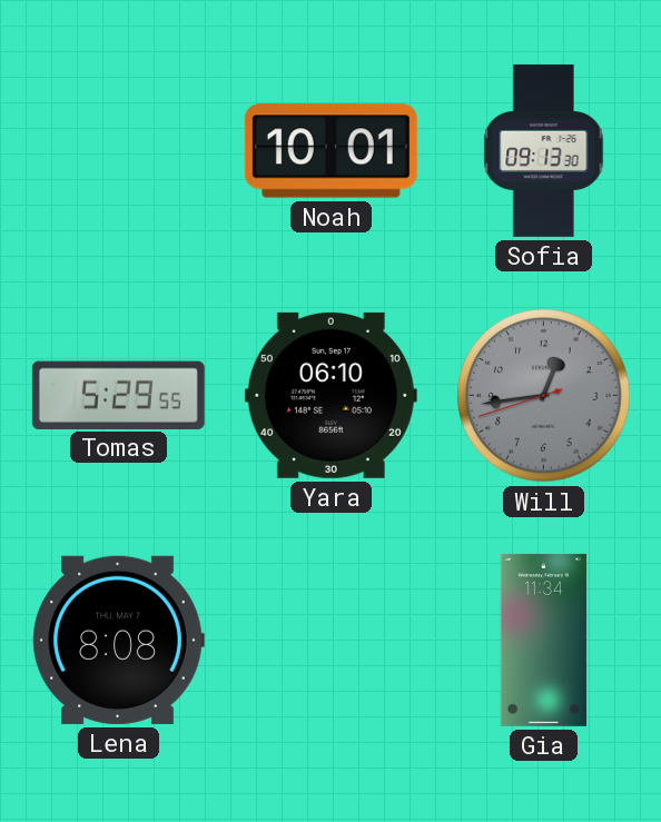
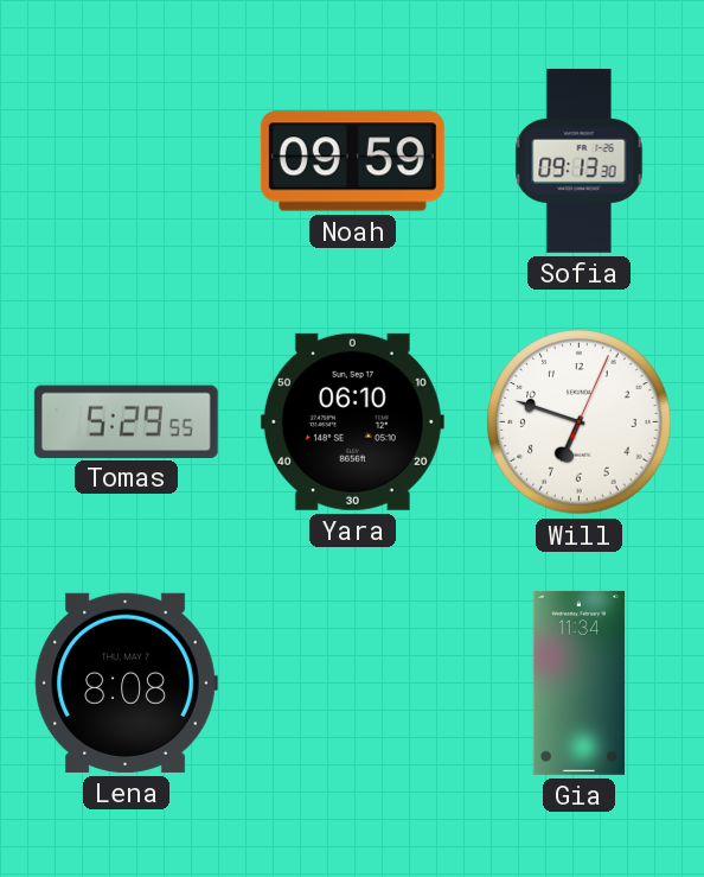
Noah: 10:01 -> 09:59 (352, 161)
Will: 12:43 -> 6:48 (580, 422)
Will dial: grey -> white (580, 422)
